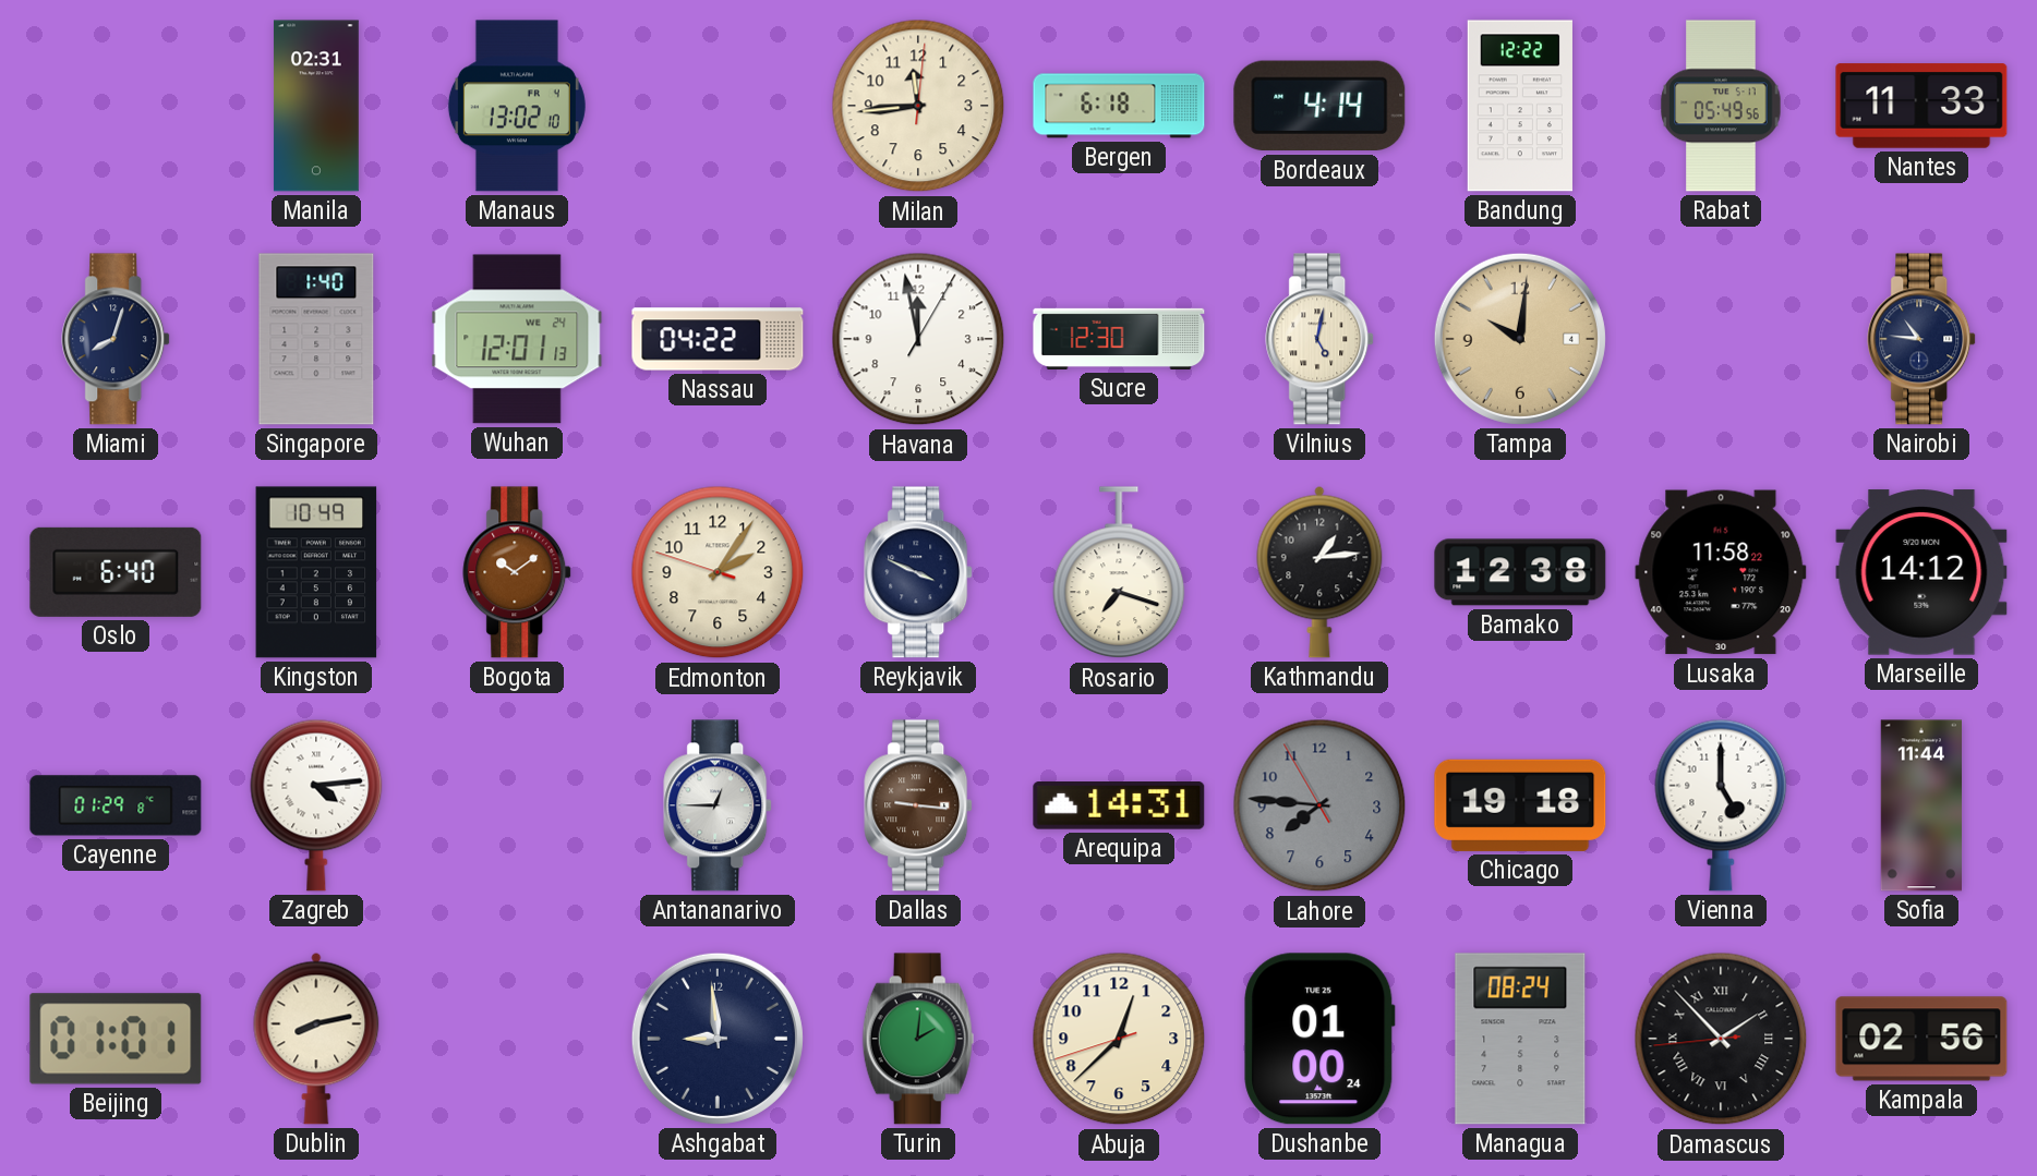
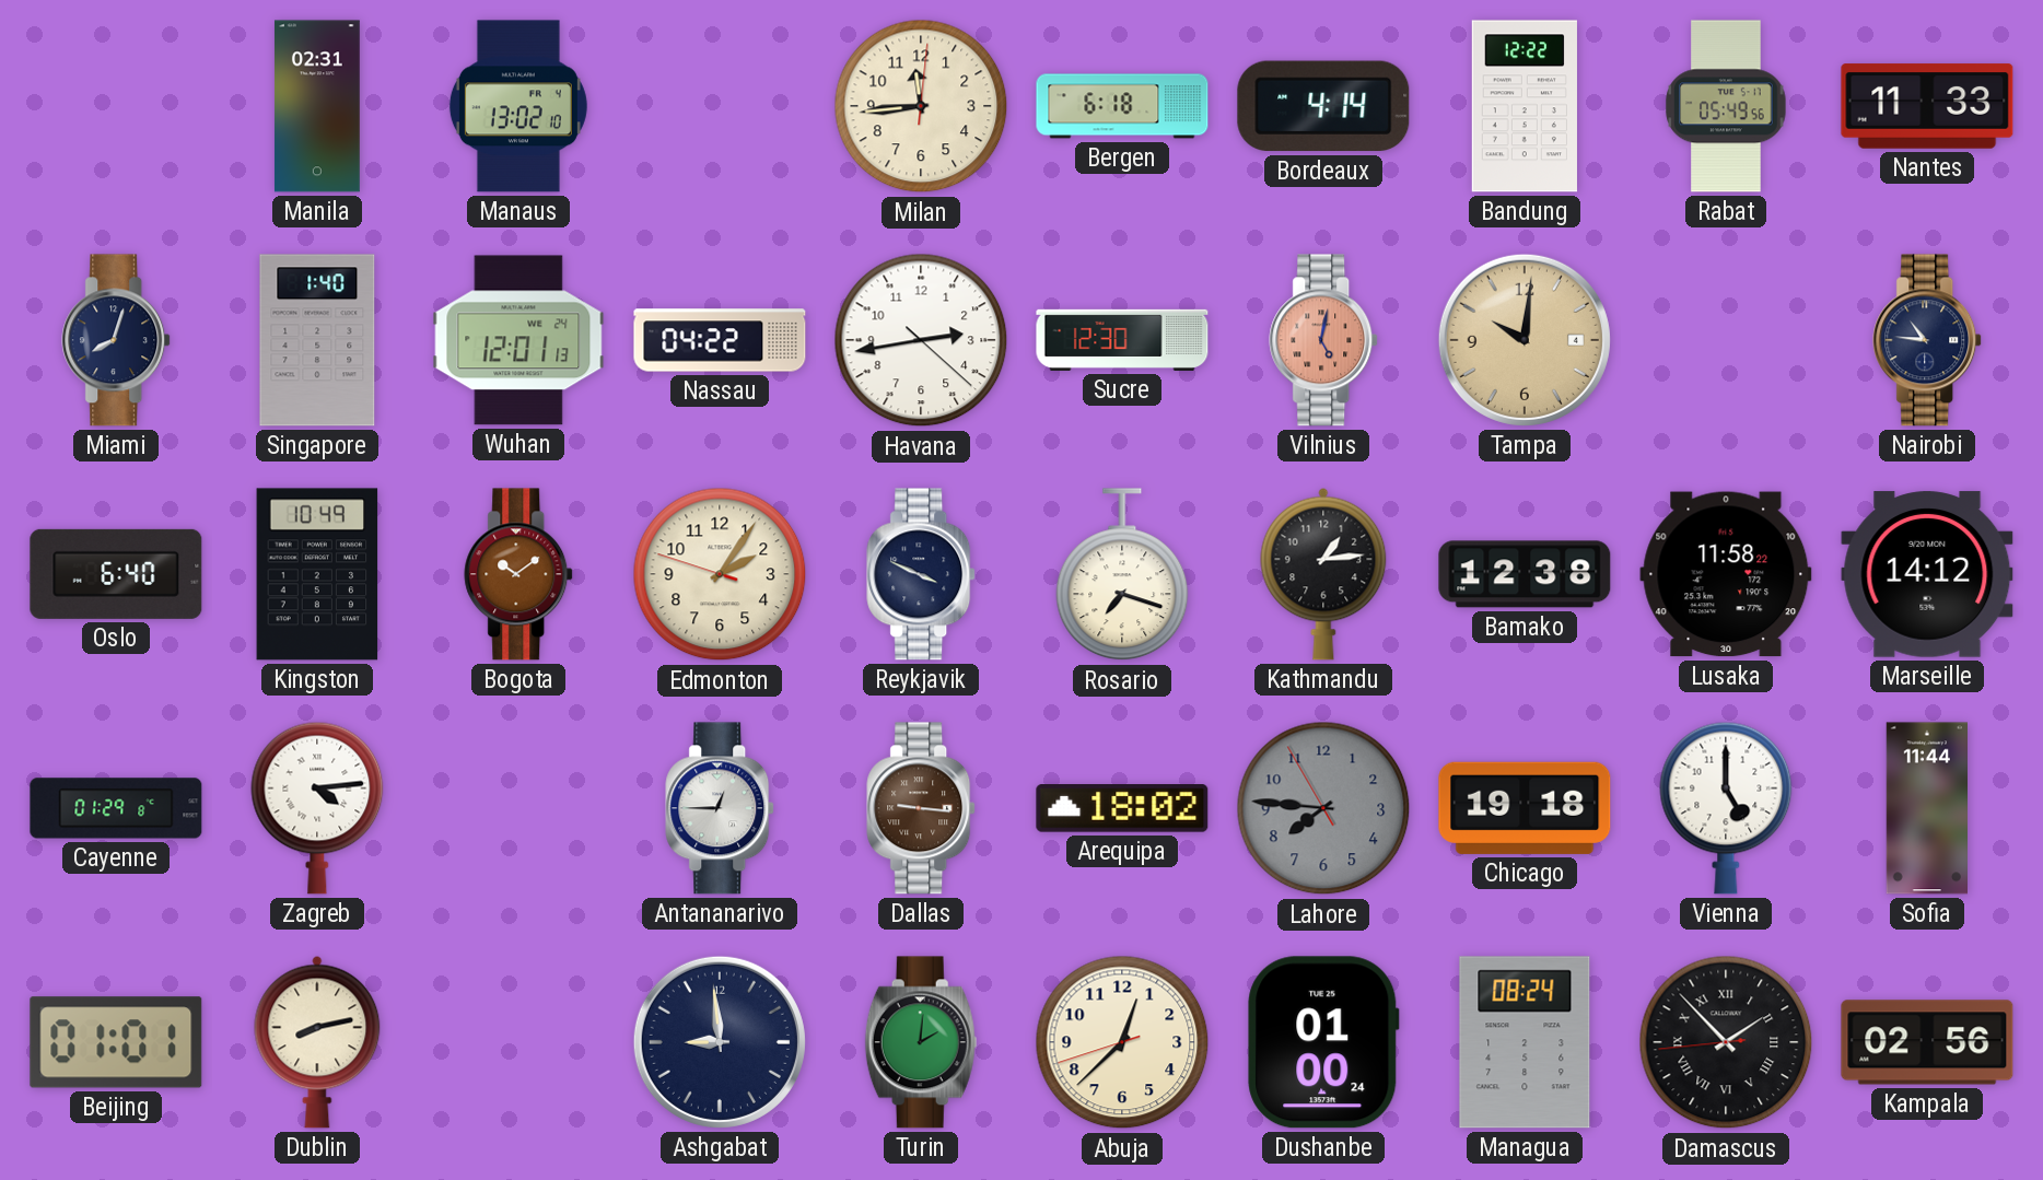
Havana: 11:58 -> 2:43 (921, 340)
Vilnius dial: cream -> salmon (1324, 340)
Arequipa: 14:31 -> 18:02 (1122, 809)
